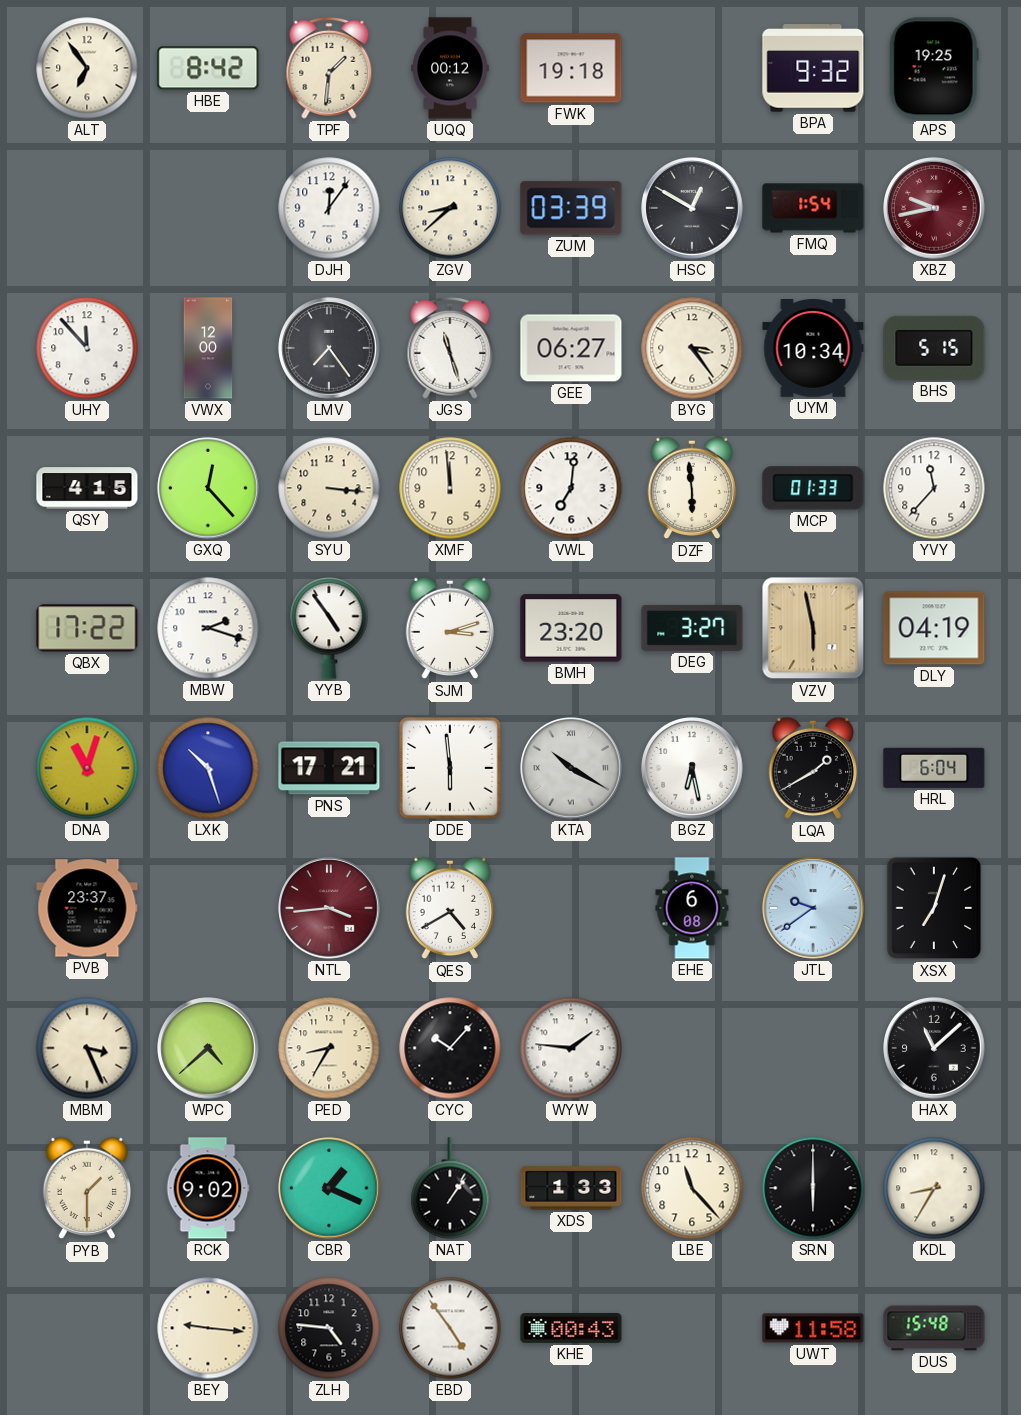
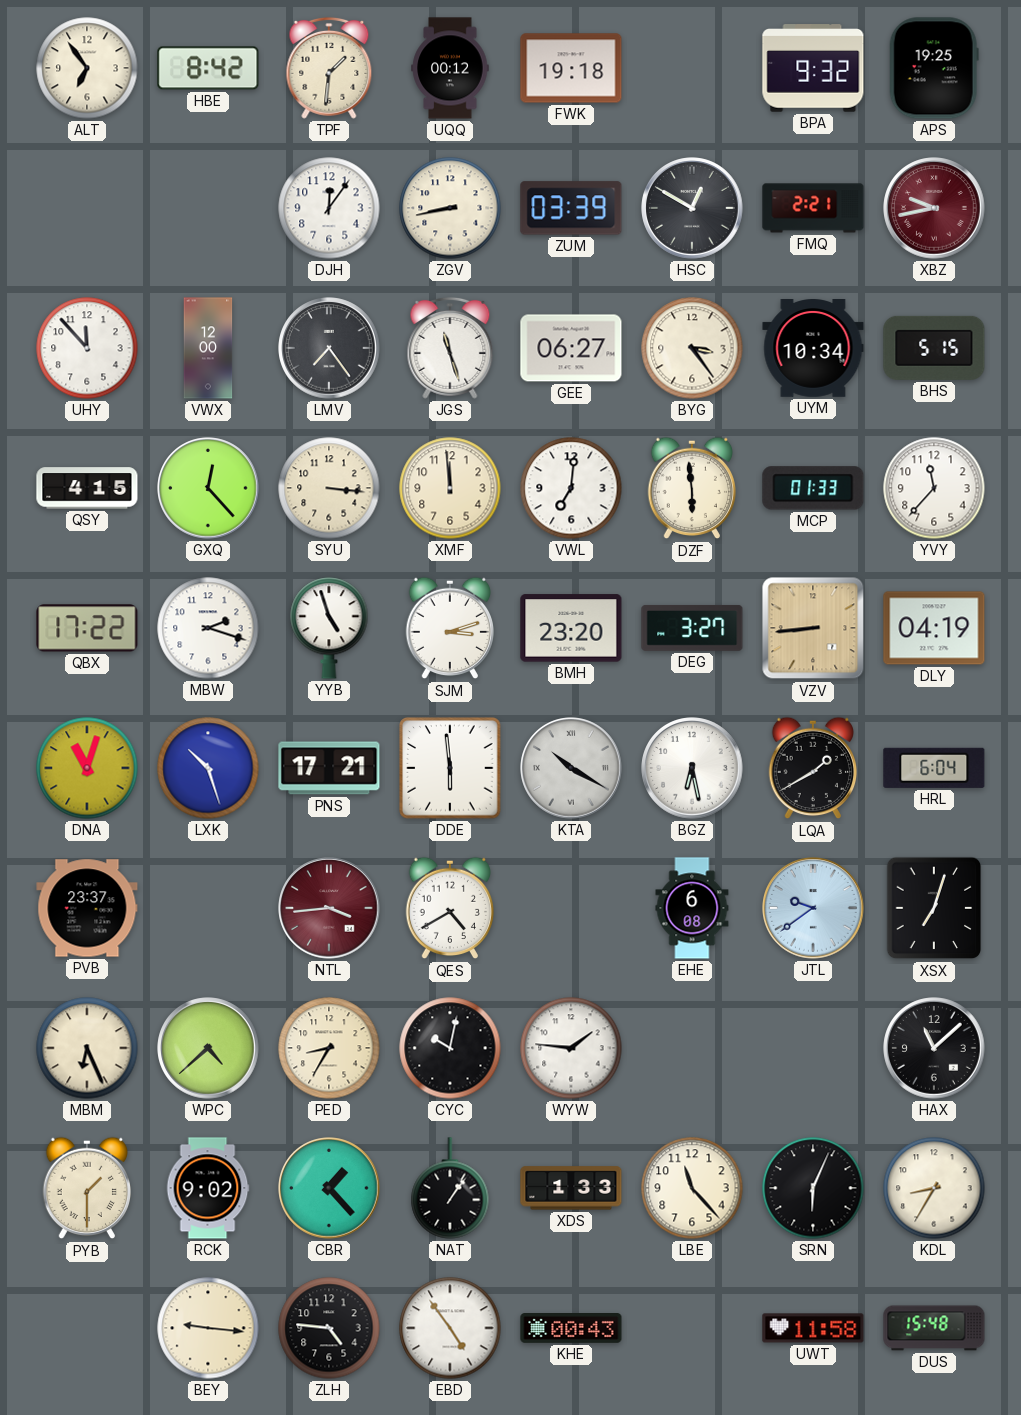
ZGV: 8:38 -> 8:43 (450, 208)
FMQ: 1:54 -> 2:21 (813, 208)
YYB: 4:54 -> 4:57 (329, 628)
VZV: 5:58 -> 8:44 (813, 628)
MBM: 3:26 -> 6:26 (87, 1048)
CYC: 10:07 -> 10:02 (450, 1048)
CBR: 1:19 -> 1:23 (329, 1188)
SRN: 6:00 -> 6:04 (813, 1188)
